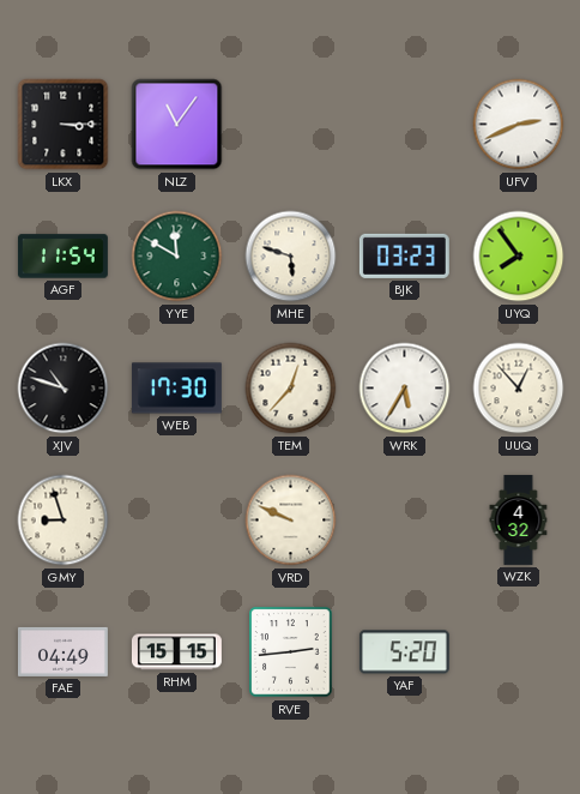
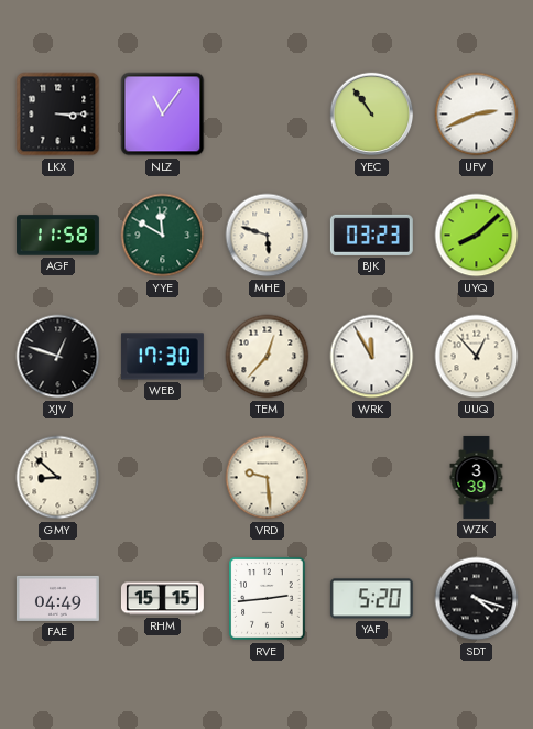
YEC: none -> 10:54 (372, 115)
AGF: 11:54 -> 11:58 (57, 236)
UYQ: 7:54 -> 8:08 (477, 236)
XJV: 10:48 -> 12:48 (58, 357)
WRK: 5:35 -> 11:55 (372, 357)
GMY: 8:57 -> 8:52 (58, 478)
VRD: 9:49 -> 9:29 (268, 478)
WZK: 4:32 -> 3:39 (477, 477)
SDT: none -> 4:18 (477, 599)
